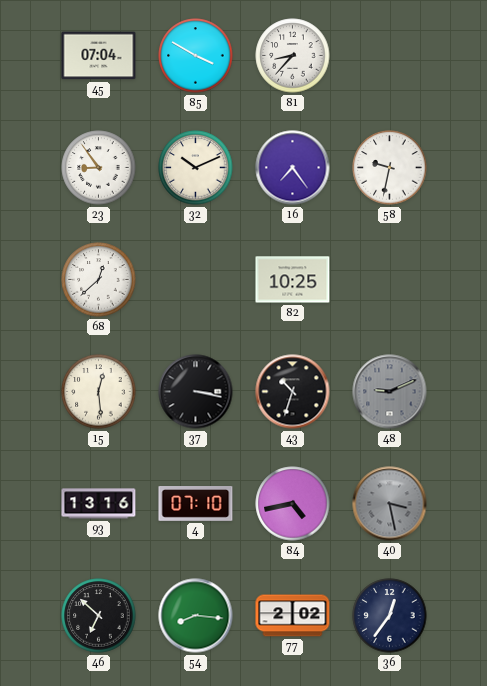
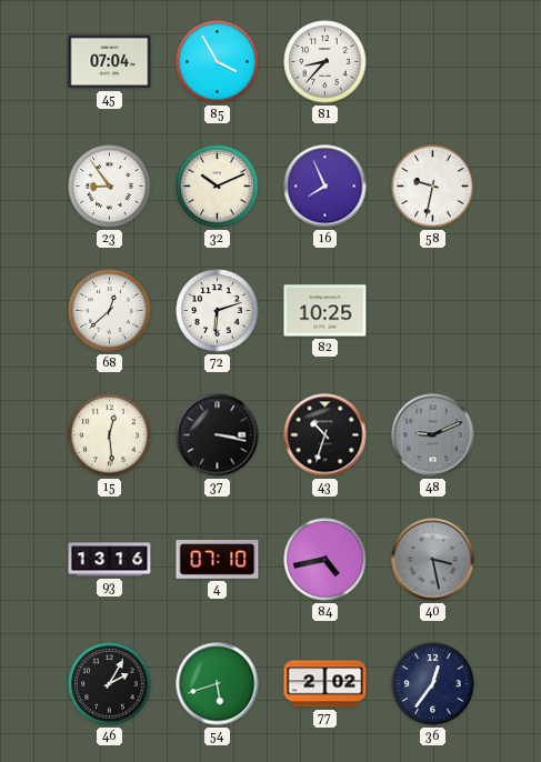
85: 3:50 -> 3:55 (218, 62)
16: 7:24 -> 7:56 (325, 187)
72: none -> 6:12 (218, 311)
46: 6:52 -> 2:05 (110, 684)
54: 8:16 -> 5:42 (218, 684)
